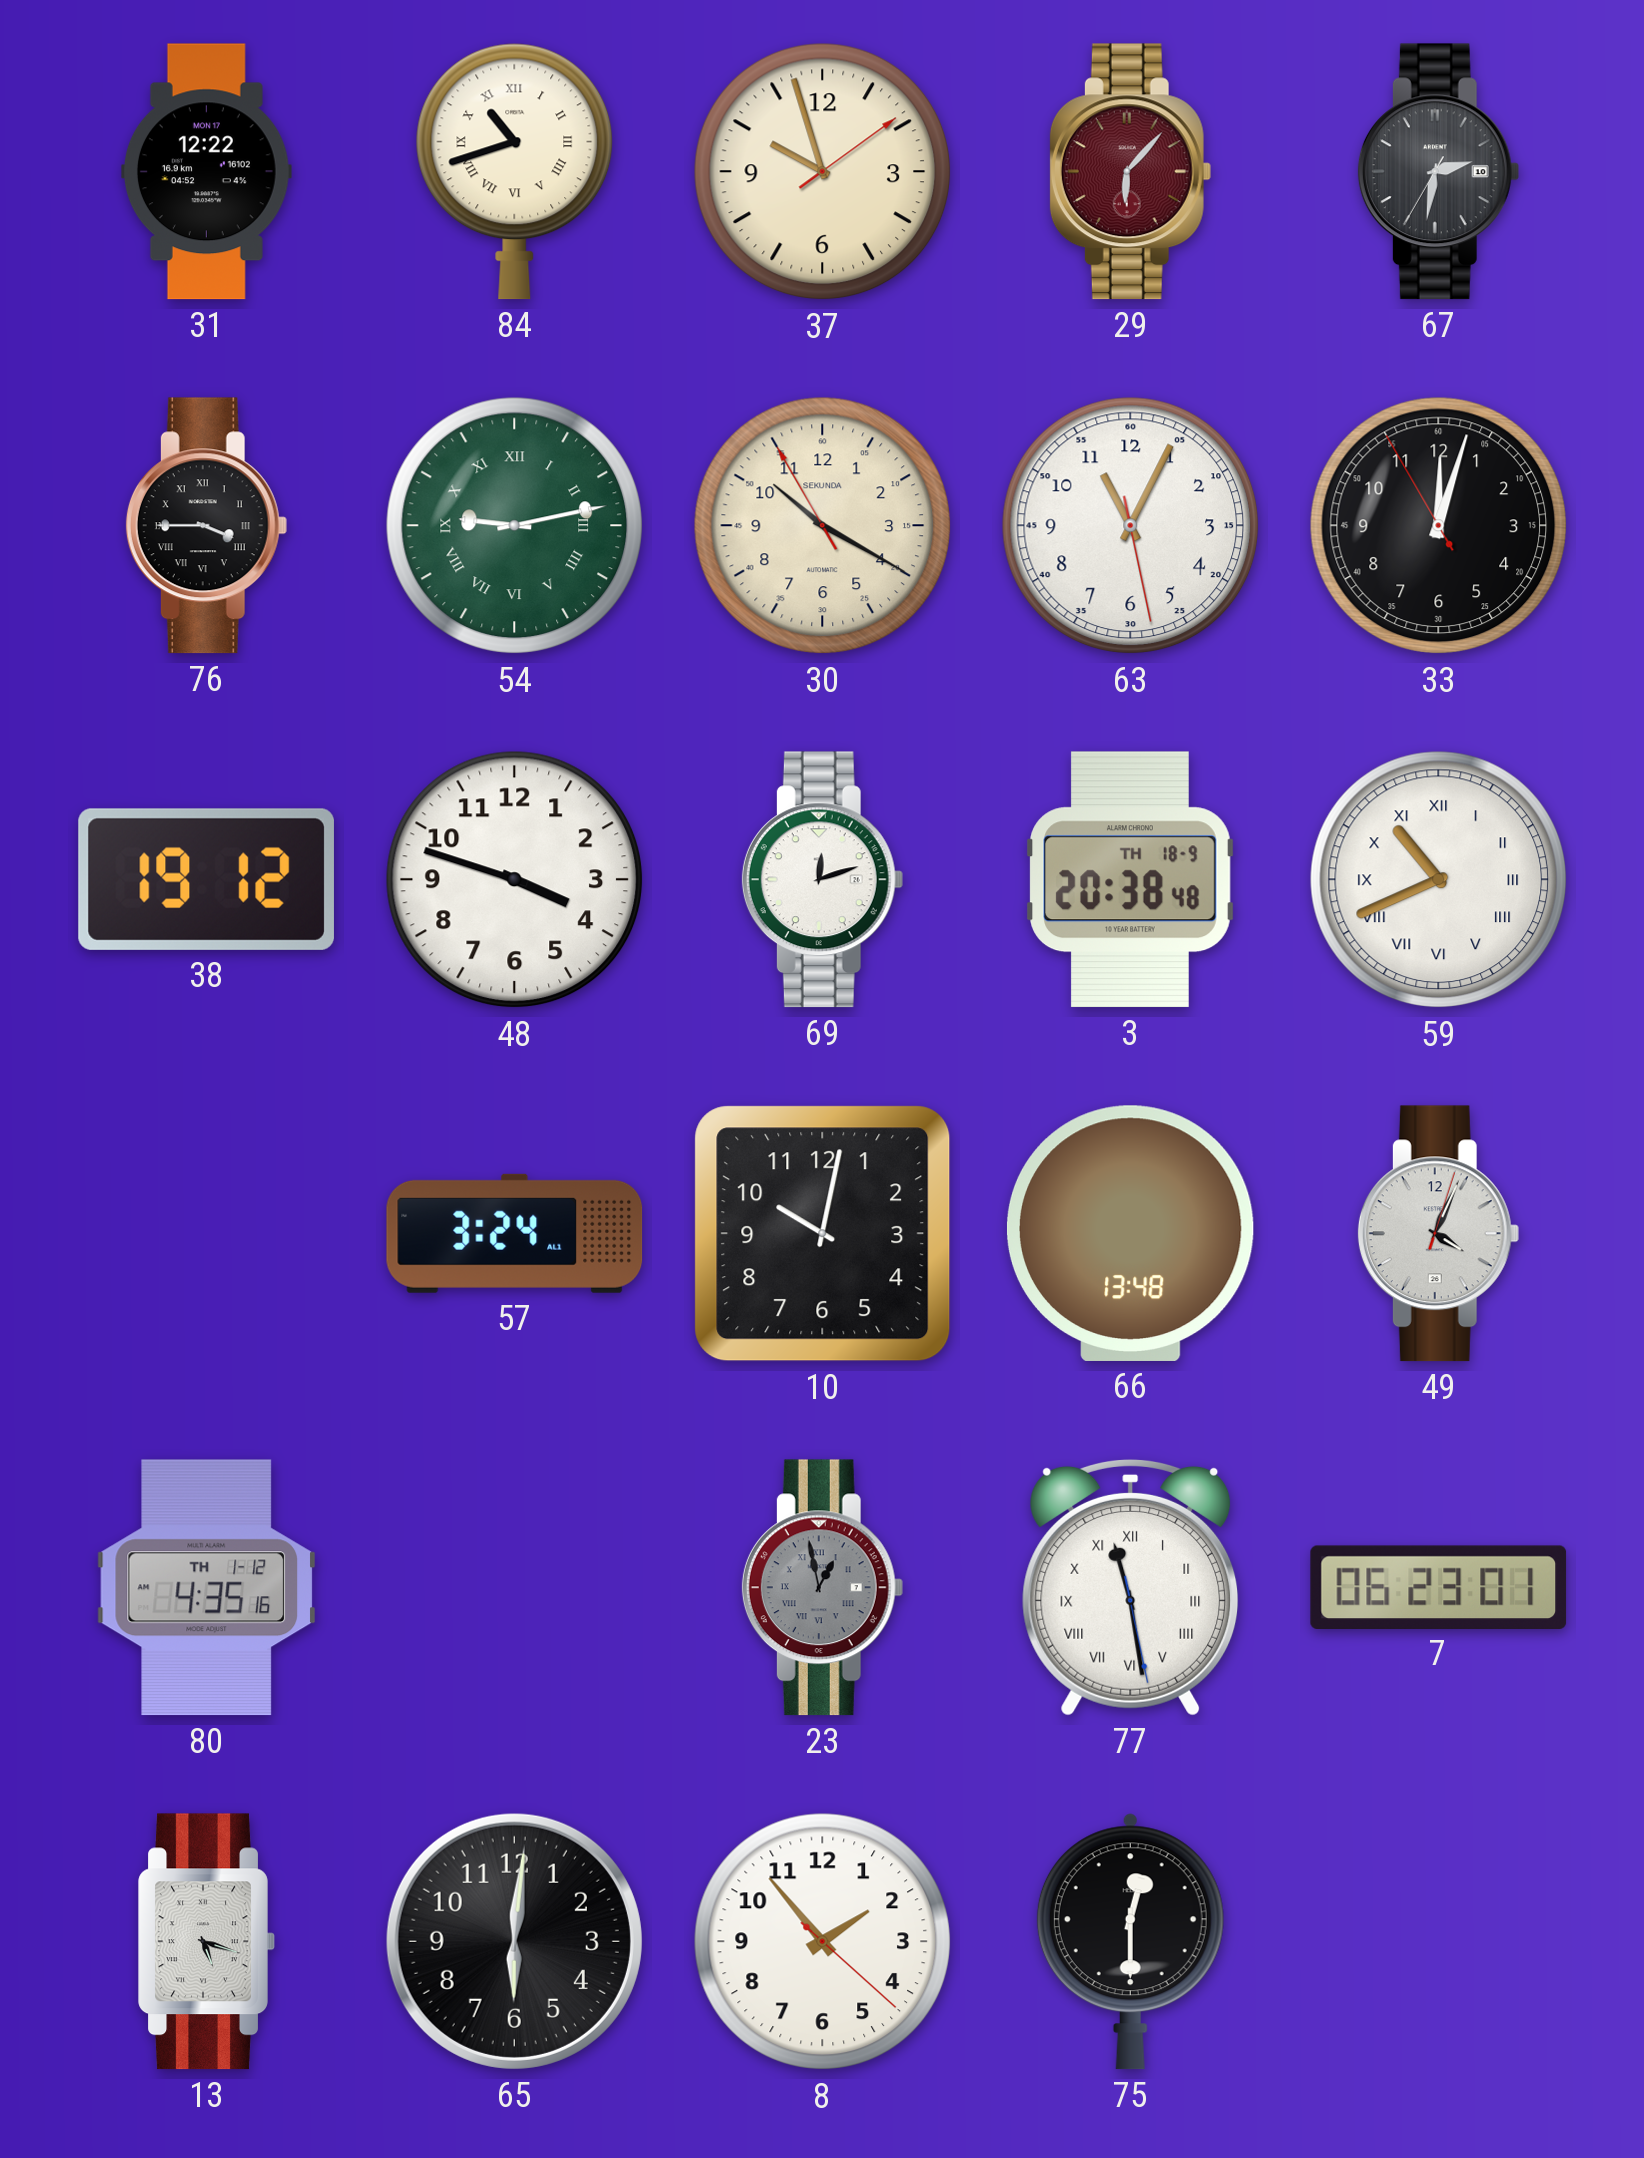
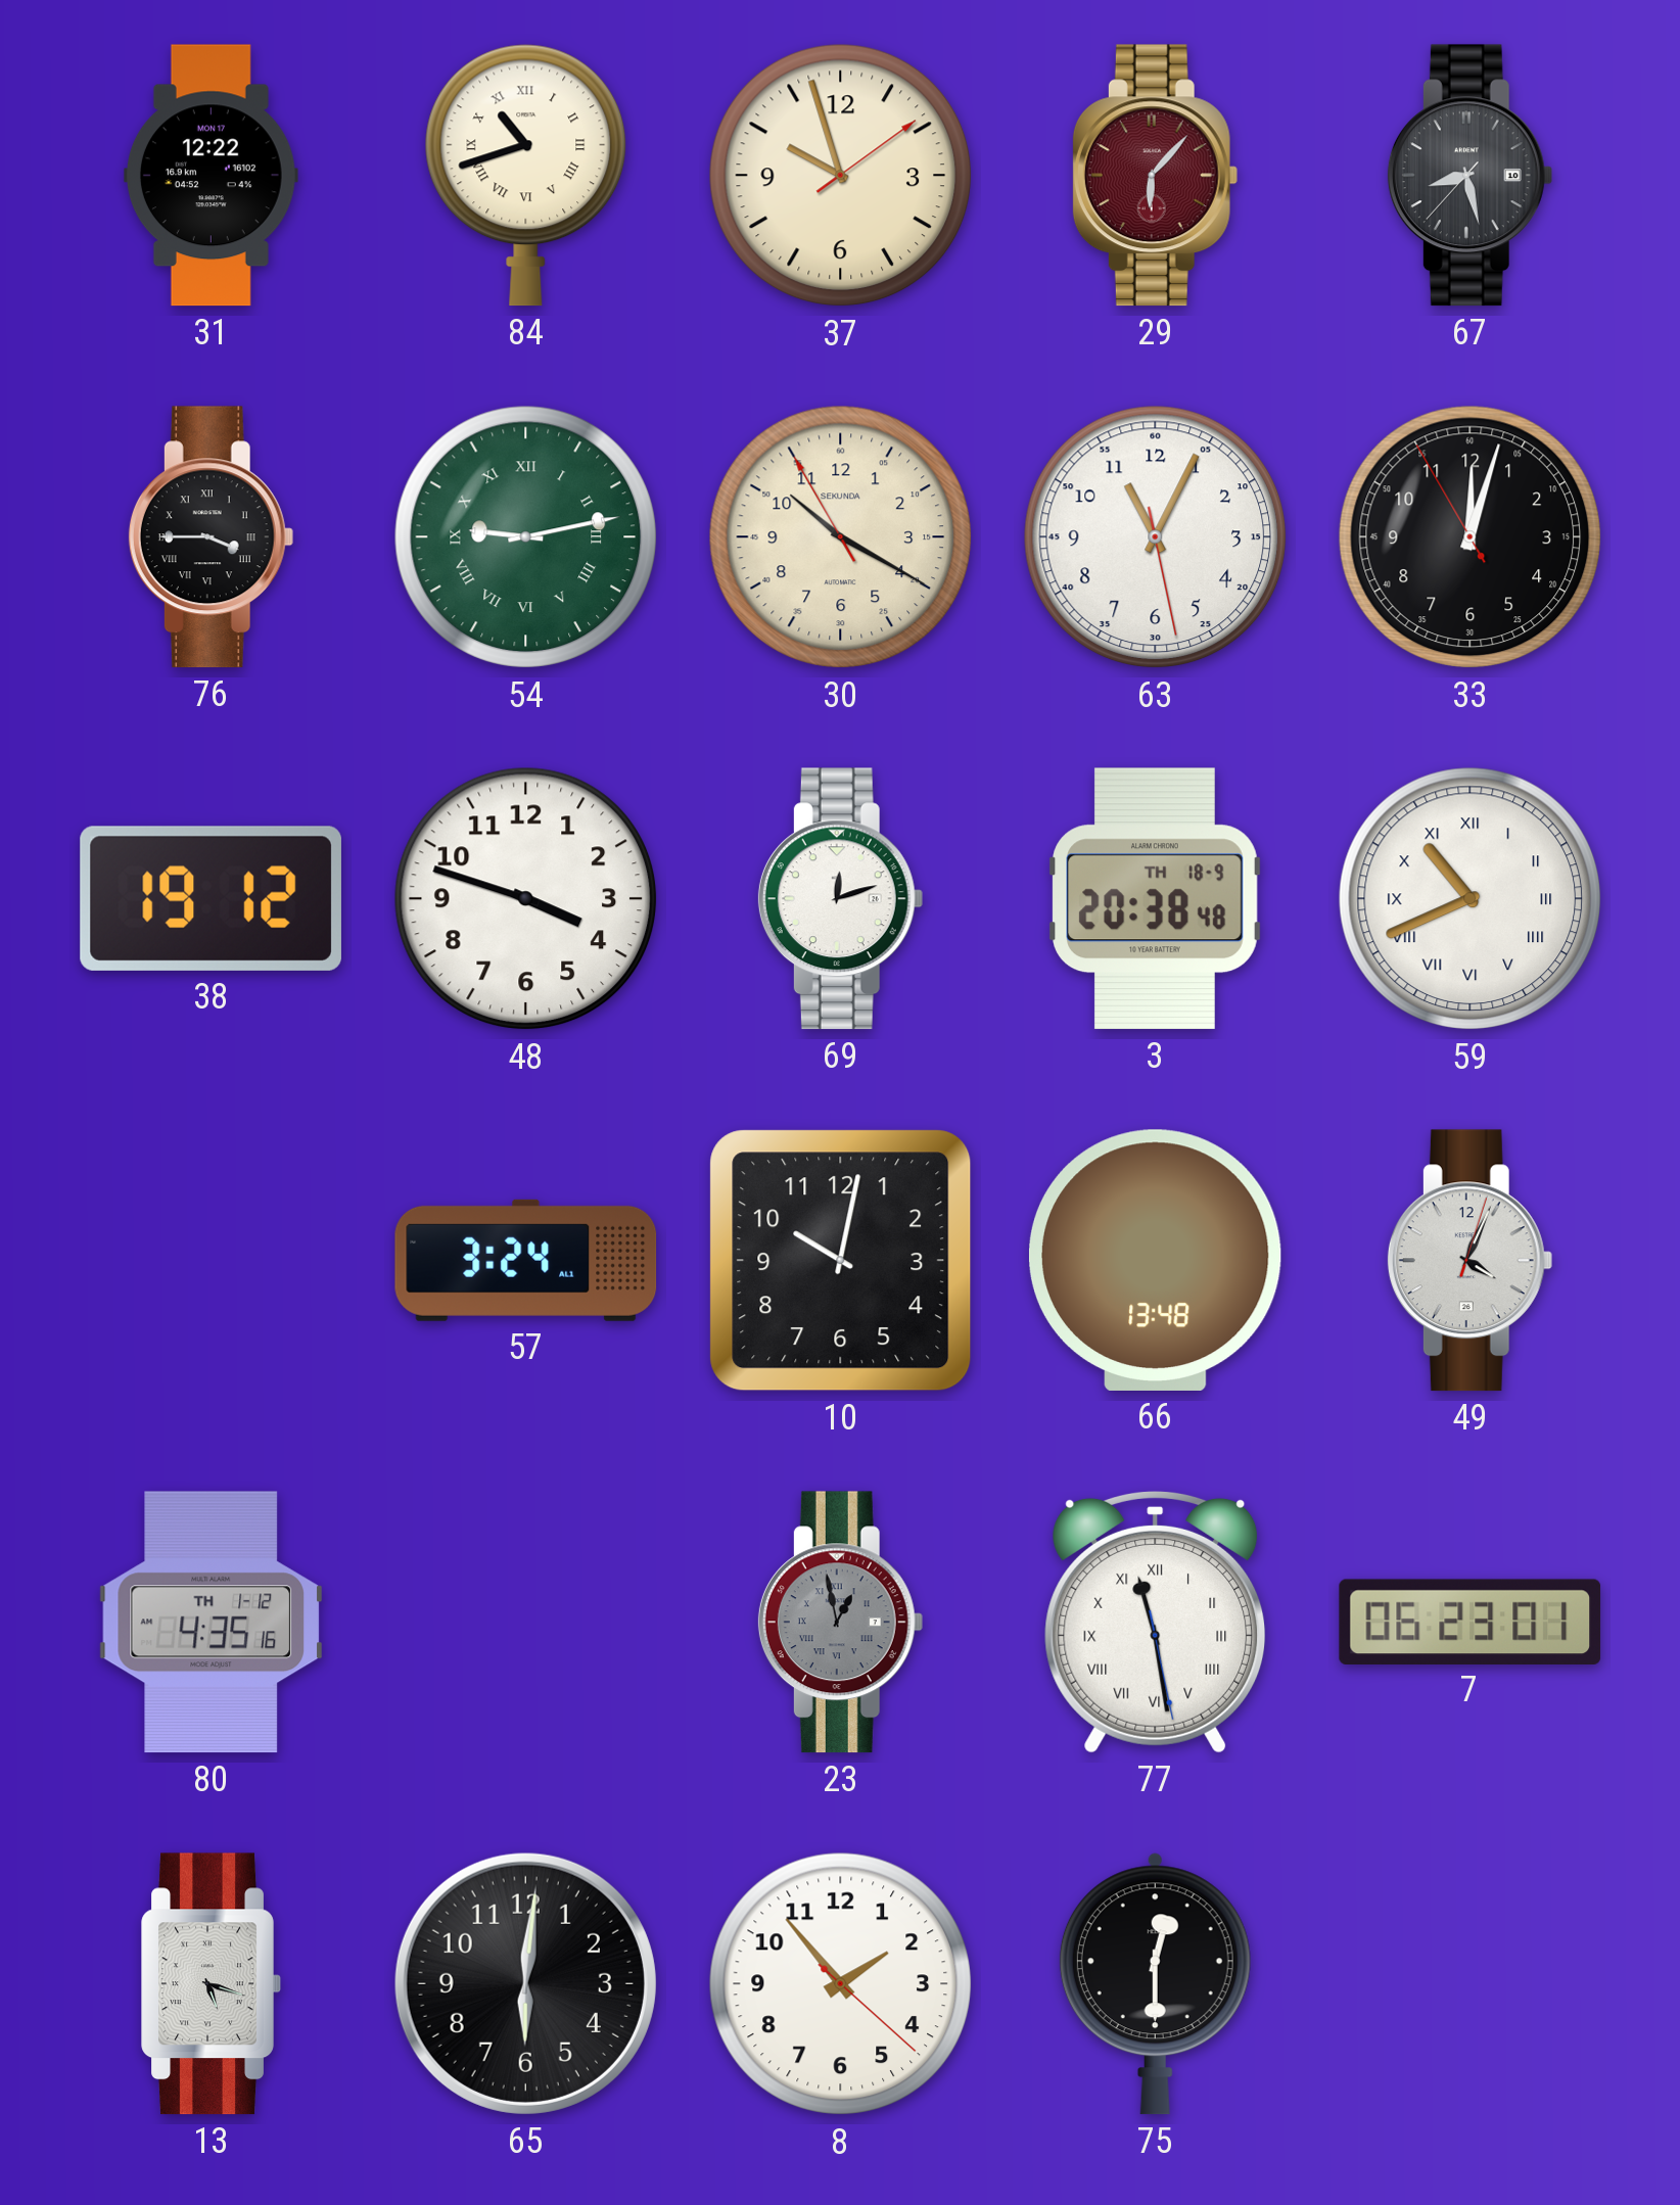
67: 2:31 -> 8:27 (1469, 176)
